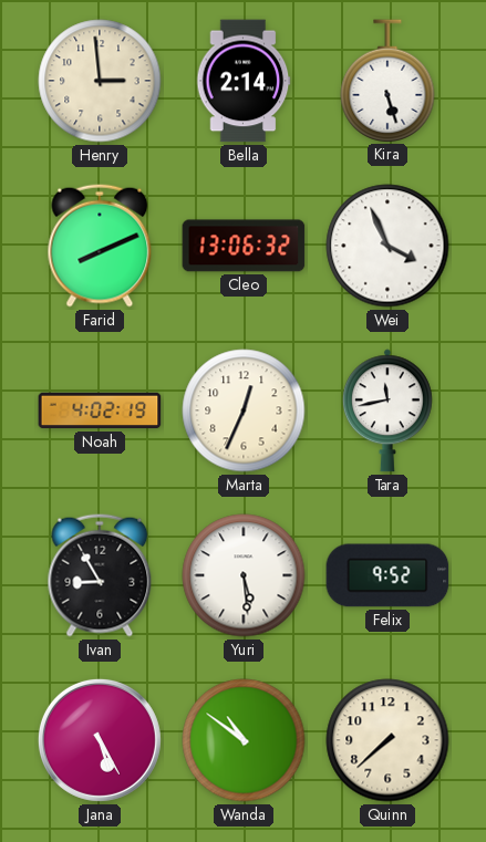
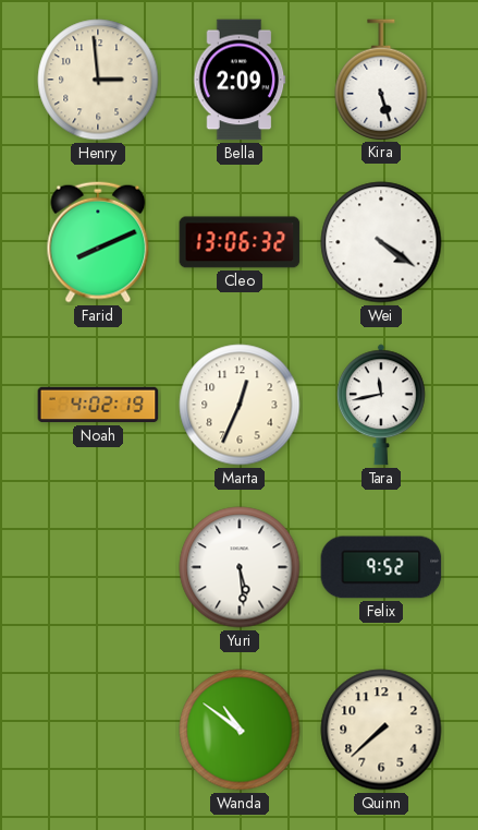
Bella: 2:14 -> 2:09 (240, 80)
Wei: 3:56 -> 4:21 (381, 242)
Ivan: 8:55 -> none (100, 575)
Jana: 5:25 -> none (100, 740)
